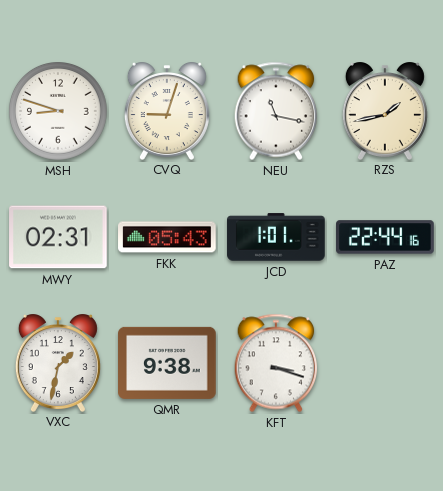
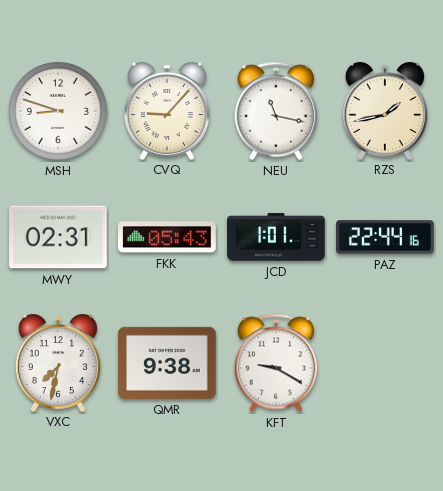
CVQ: 9:03 -> 9:07 (167, 111)
VXC: 1:32 -> 7:32 (58, 363)
KFT: 3:18 -> 9:20 (276, 363)
